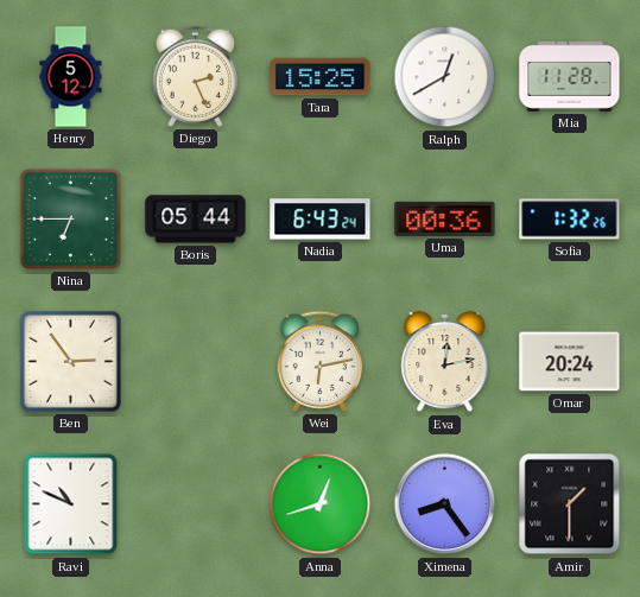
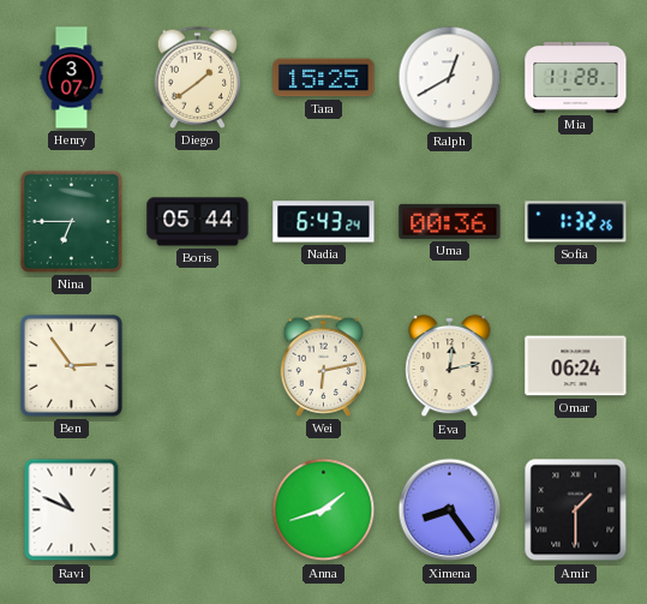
Henry: 5:12 -> 3:07 (72, 78)
Diego: 2:26 -> 1:39 (198, 77)
Omar: 20:24 -> 06:24 (576, 366)
Anna: 12:42 -> 1:42 (324, 510)
